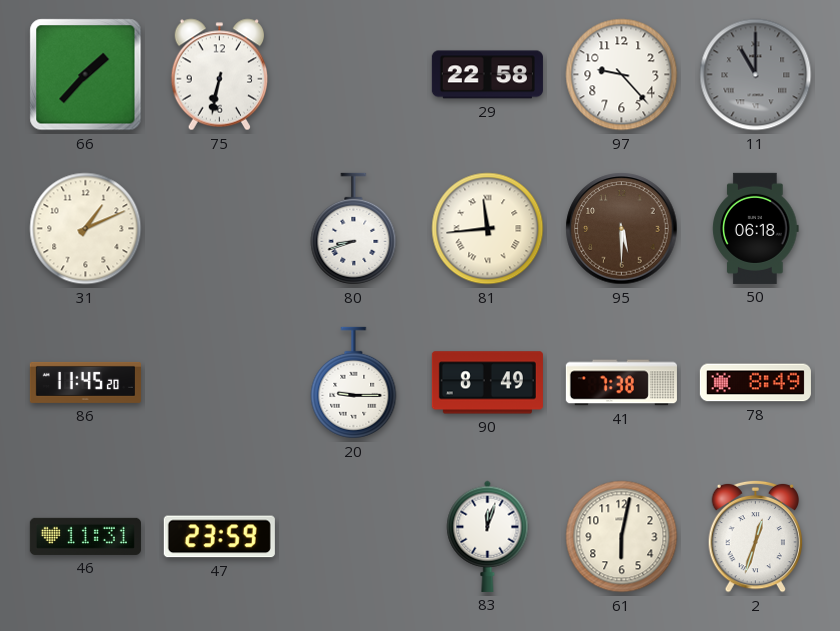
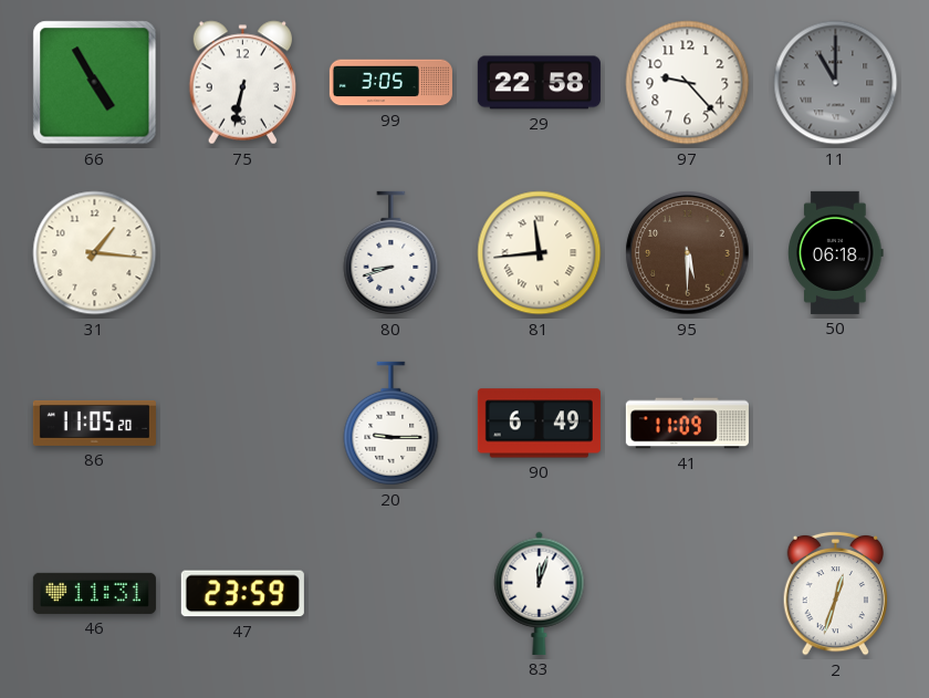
66: 1:37 -> 4:55 (95, 83)
99: none -> 3:05 (390, 83)
31: 1:11 -> 1:16 (95, 253)
86: 11:45 -> 11:05 (94, 423)
90: 8:49 -> 6:49 (539, 424)
41: 7:38 -> 11:09 (687, 424)
78: 8:49 -> none (755, 383)
61: 6:02 -> none (622, 537)
